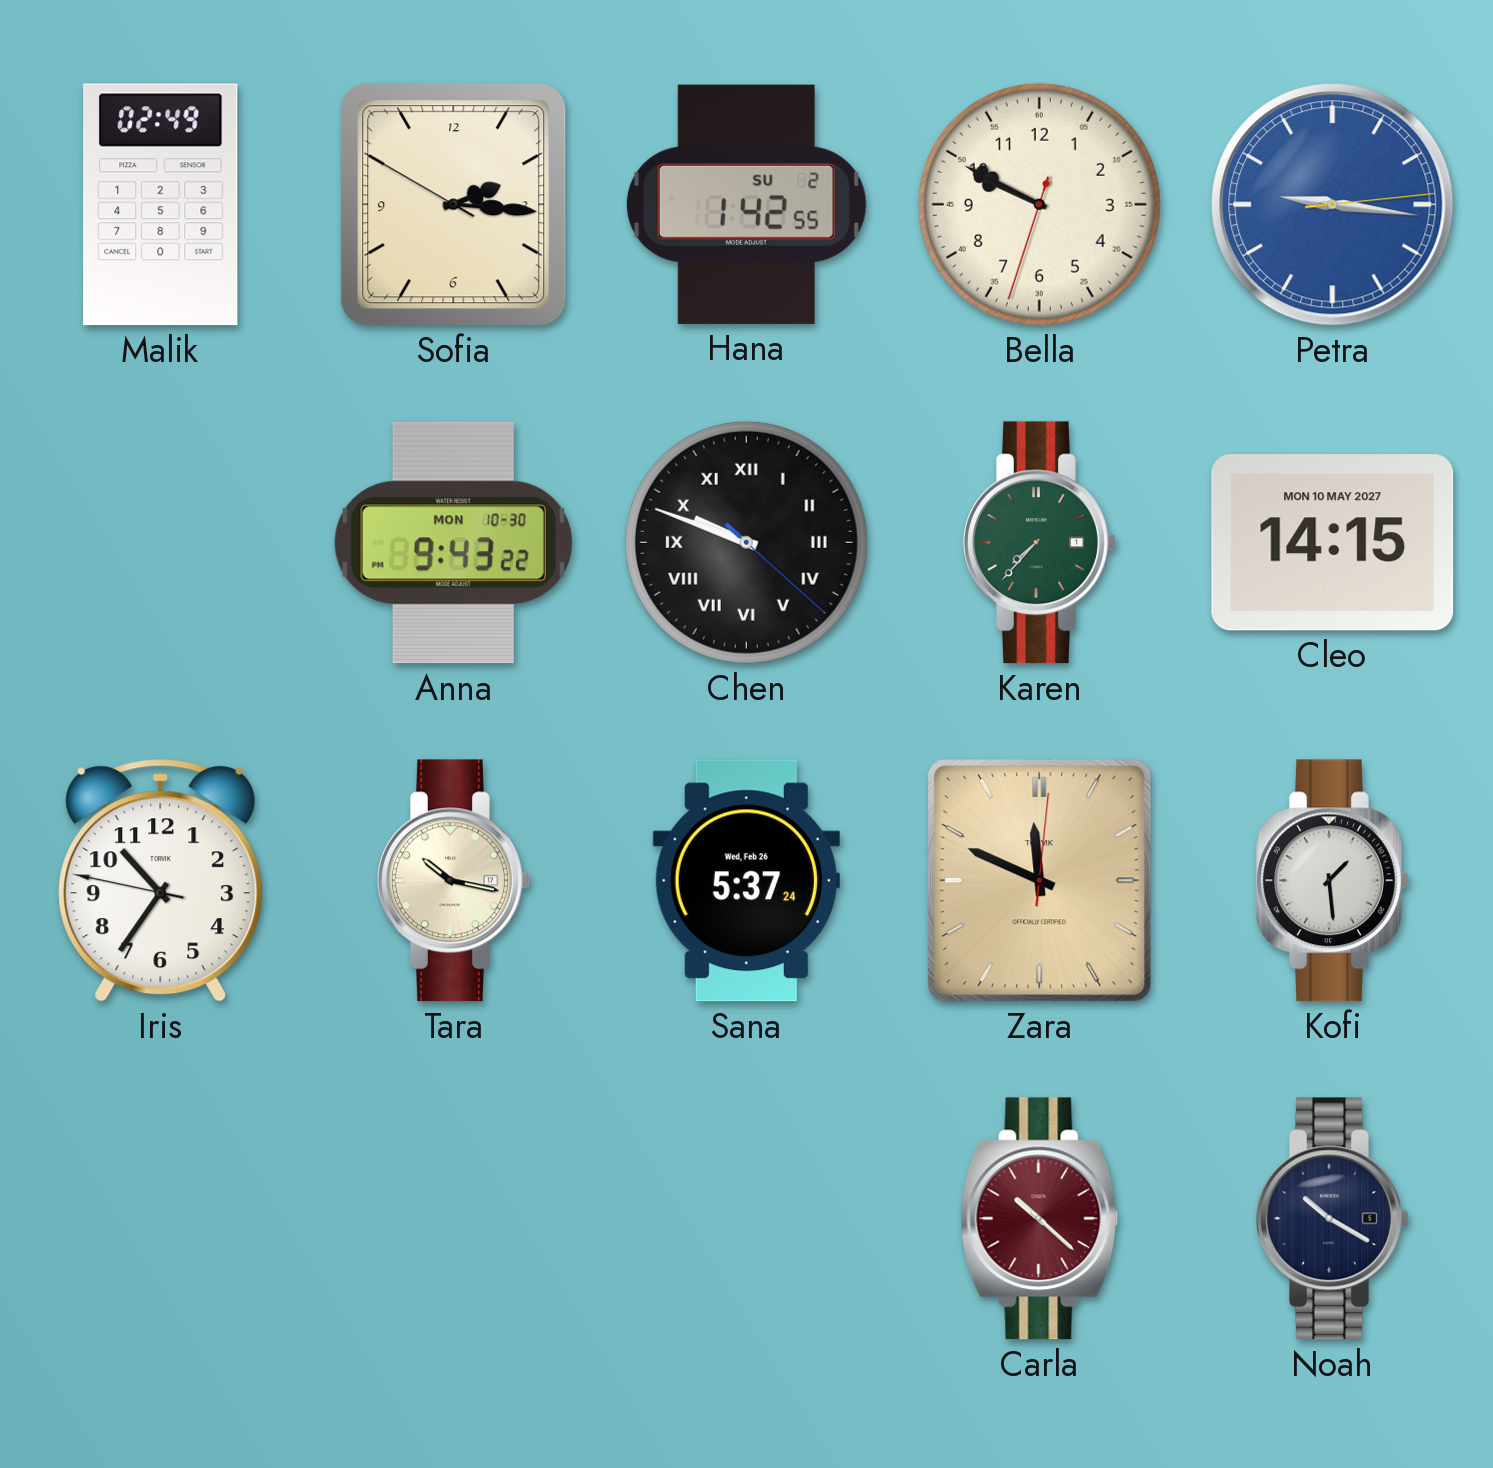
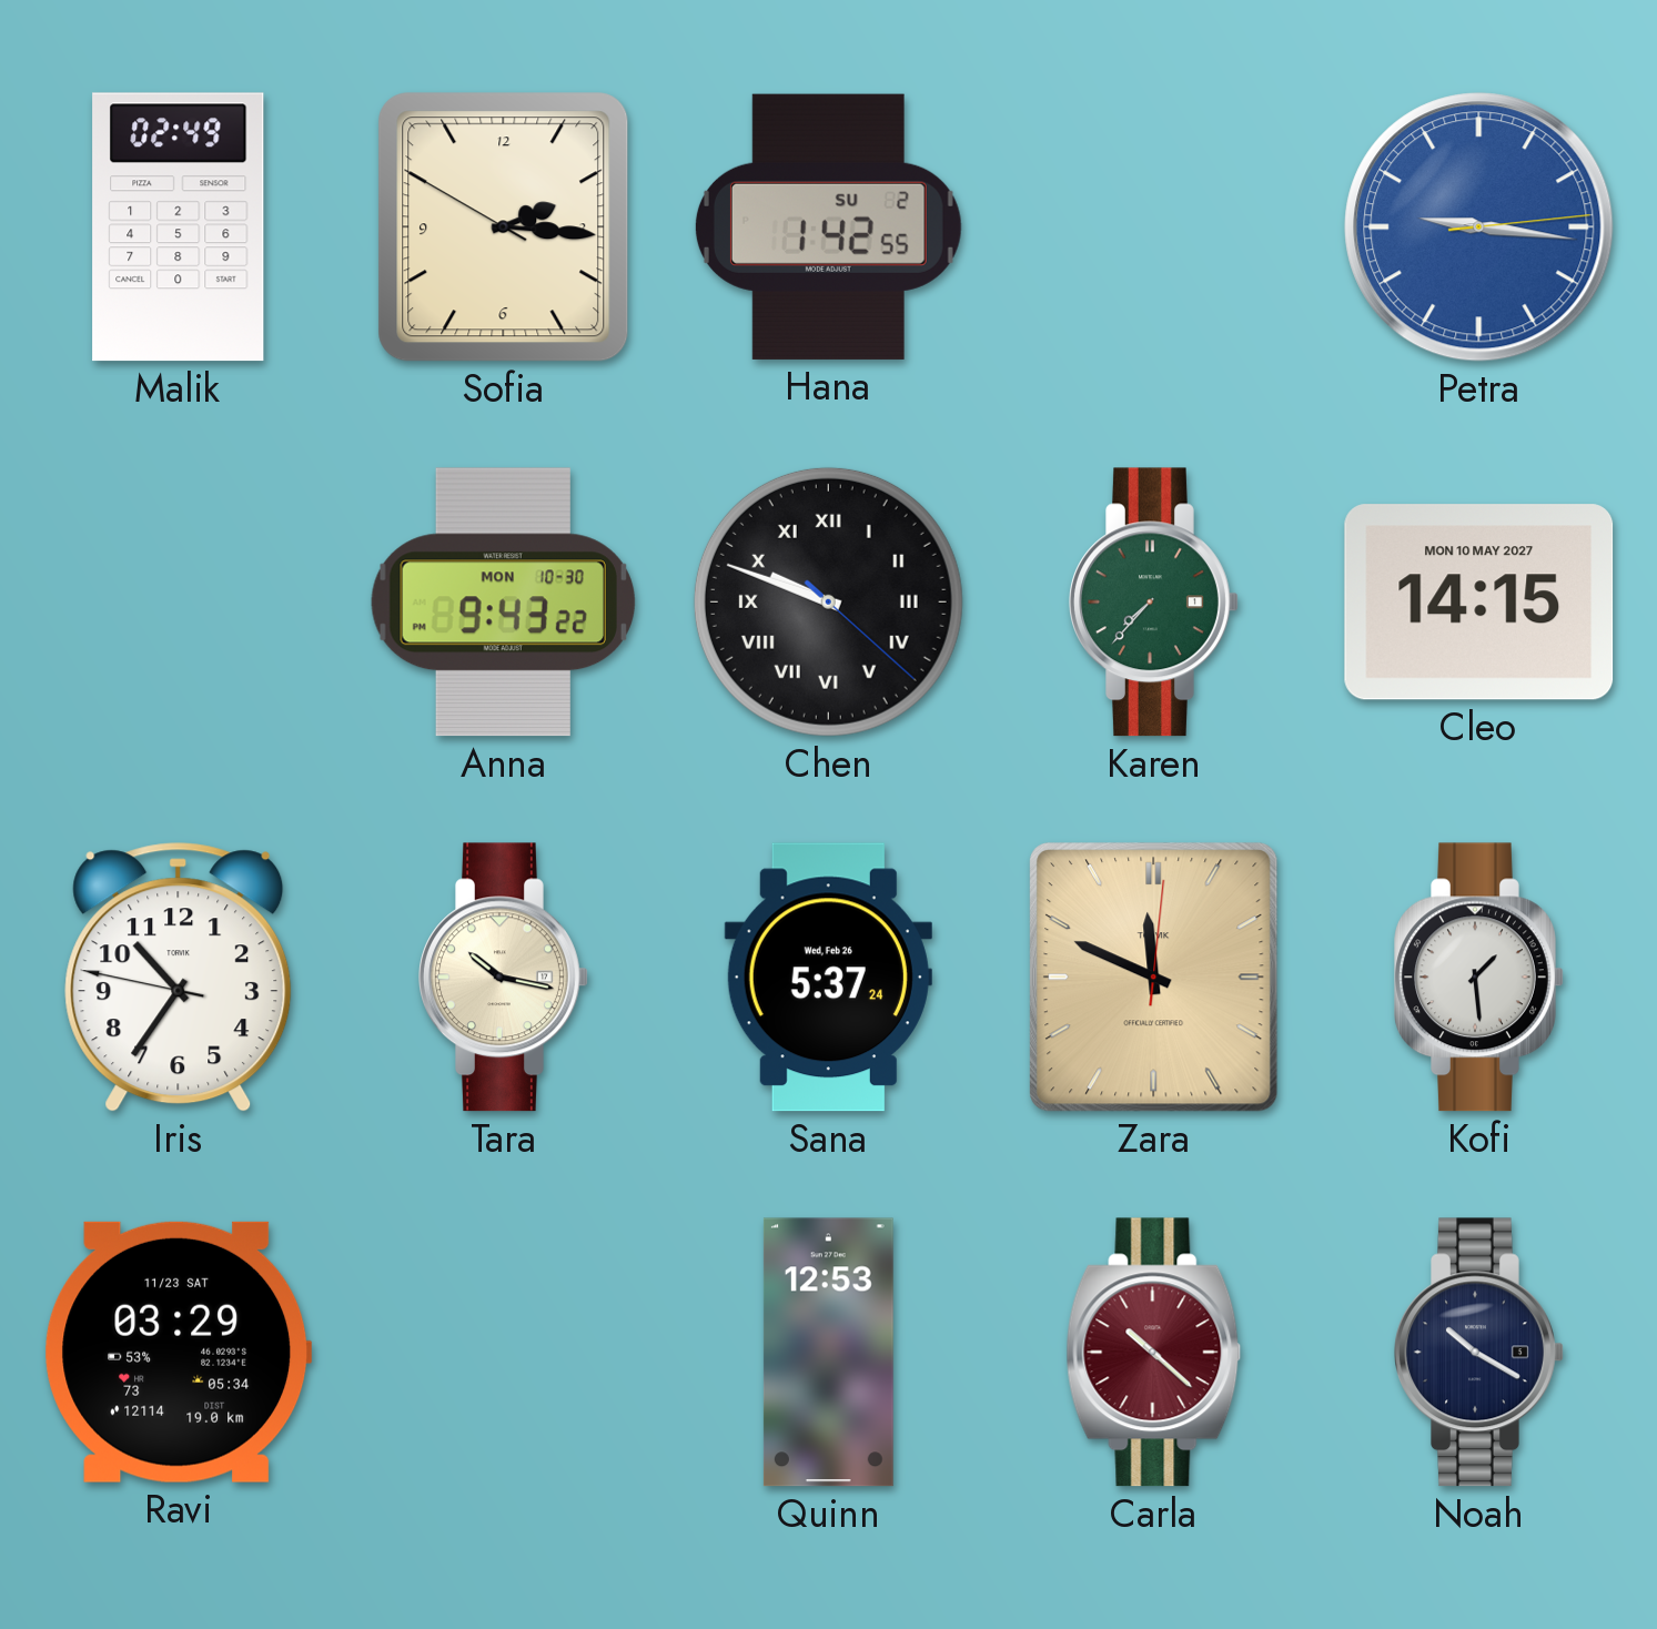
Bella: 9:49 -> none (1039, 204)
Ravi: none -> 03:29 (179, 1352)
Quinn: none -> 12:53 (828, 1353)
